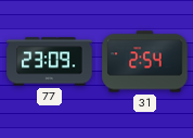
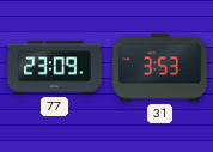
31: 2:54 -> 3:53 (160, 68)
